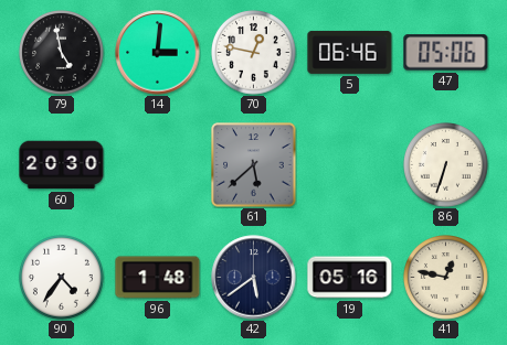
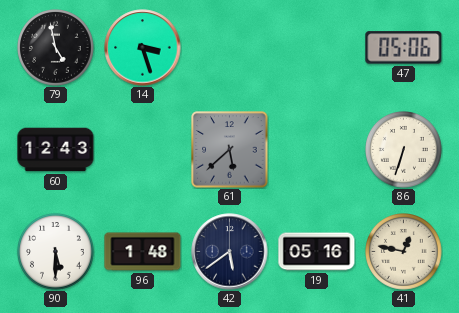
14: 3:01 -> 3:27 (143, 48)
70: 12:47 -> none (254, 53)
5: 06:46 -> none (350, 52)
60: 20:30 -> 12:43 (56, 150)
90: 4:36 -> 5:30 (56, 252)
